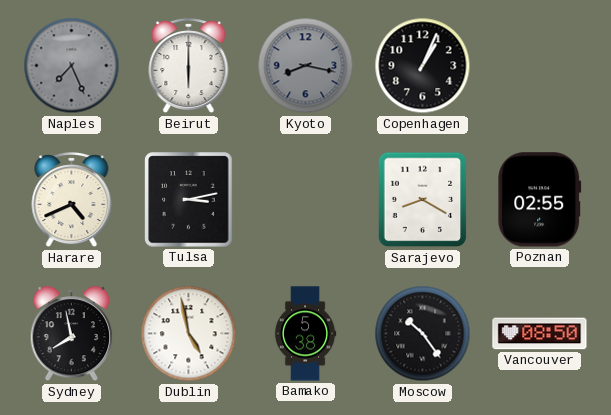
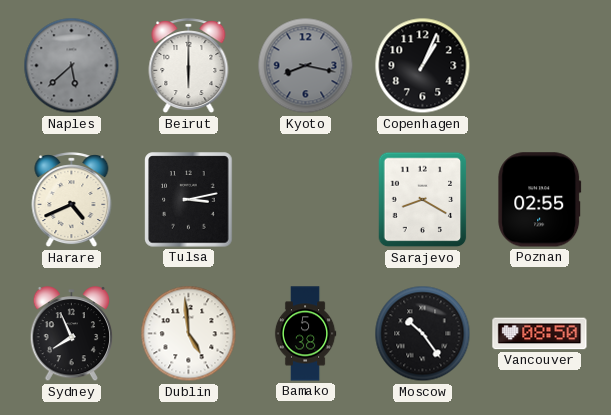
Naples: 7:26 -> 5:38 (72, 66)
Sydney: 7:58 -> 7:56 (72, 335)
Dublin: 4:58 -> 4:59 (189, 334)
